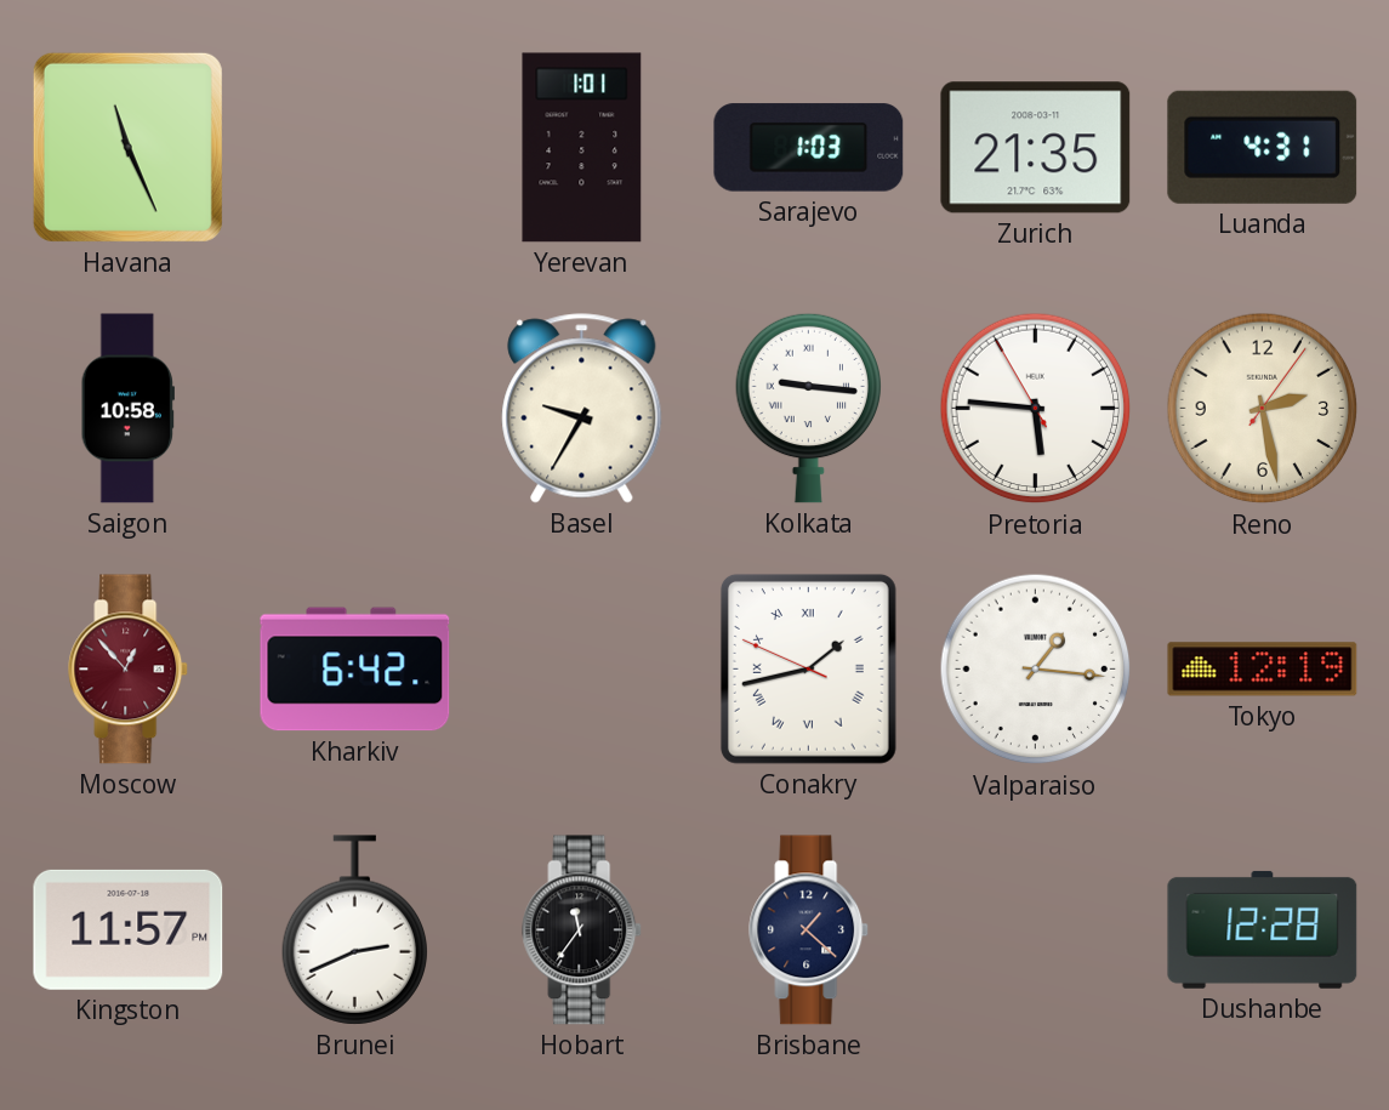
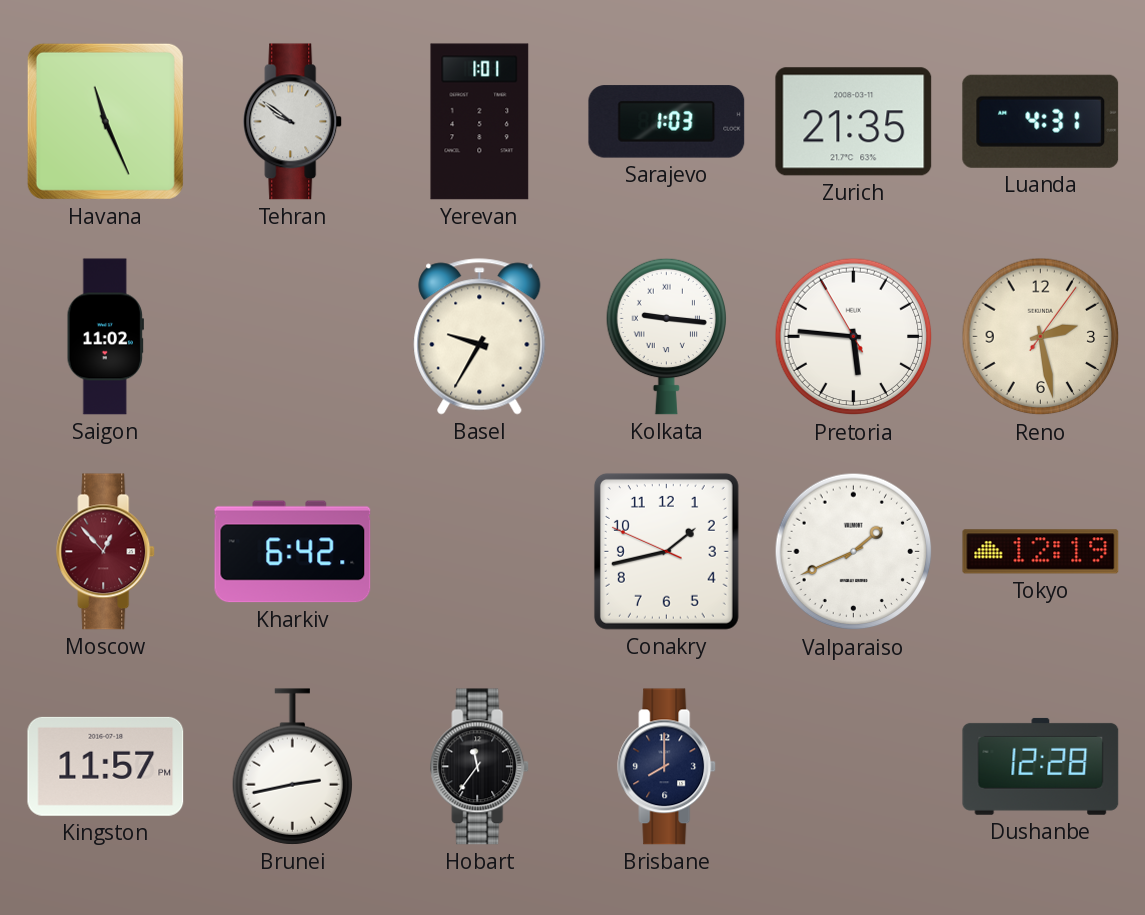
Tehran: none -> 9:51 (293, 122)
Saigon: 10:58 -> 11:02 (105, 337)
Conakry numerals: Roman -> Arabic (666, 551)
Valparaiso: 1:16 -> 1:41 (854, 552)
Brunei: 2:41 -> 2:43 (292, 767)
Brisbane: 1:22 -> 8:00 (667, 767)
